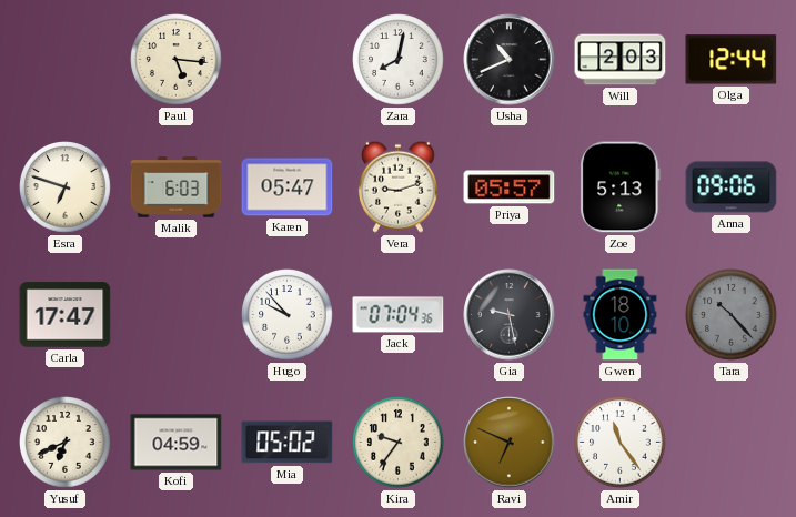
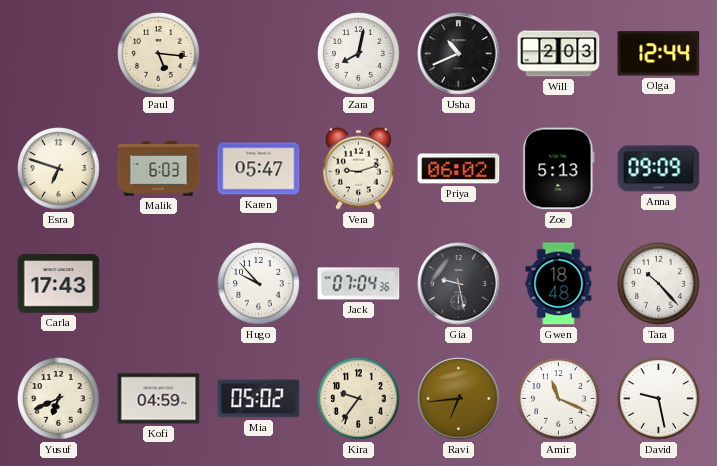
Priya: 05:57 -> 06:02 (459, 169)
Anna: 09:06 -> 09:09 (659, 169)
Carla: 17:47 -> 17:43 (59, 284)
Gwen: 18:10 -> 18:48 (559, 284)
Tara dial: grey -> white (659, 284)
Ravi: 6:49 -> 6:44 (459, 399)
Amir: 11:24 -> 11:19 (559, 399)
David: none -> 9:28 (659, 399)
